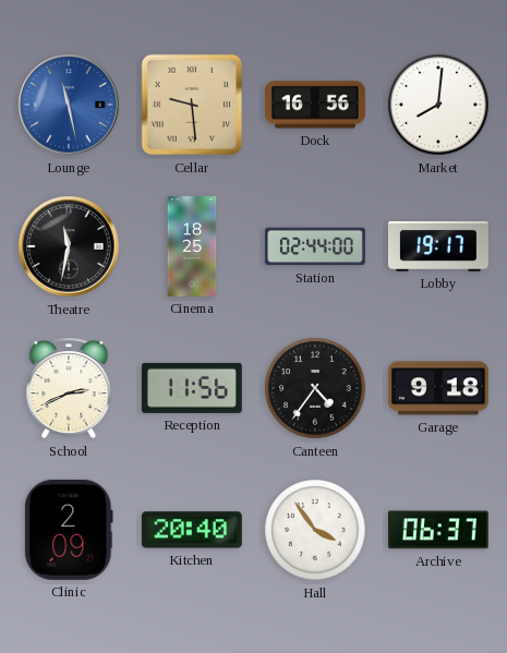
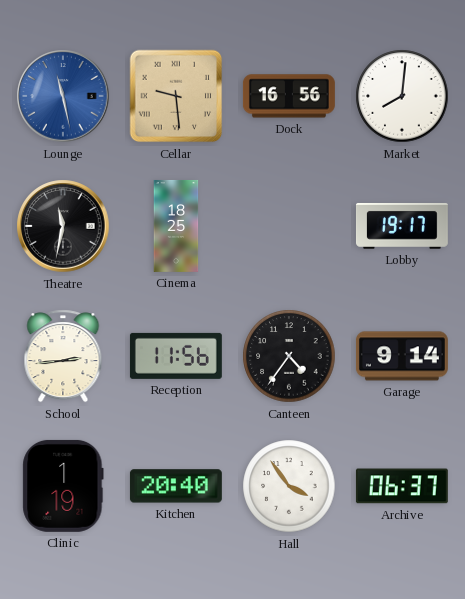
Station: 02:44 -> none (315, 246)
School: 2:41 -> 2:44 (63, 356)
Garage: 9:18 -> 9:14 (402, 356)
Clinic: 2:09 -> 1:19 (63, 486)
